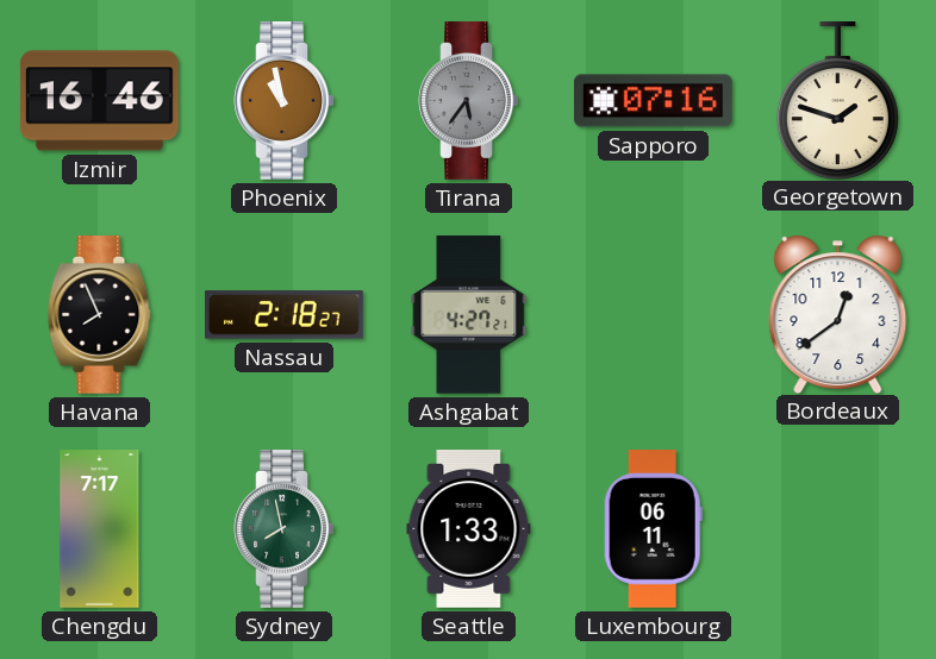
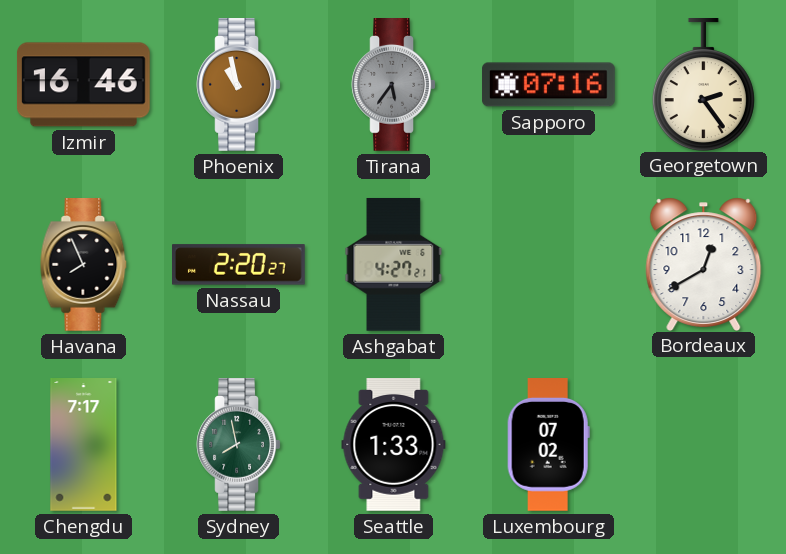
Georgetown: 1:48 -> 2:24 (703, 85)
Nassau: 2:18 -> 2:20 (239, 265)
Bordeaux: 12:39 -> 12:40 (704, 264)
Luxembourg: 06:11 -> 07:02 (548, 445)
